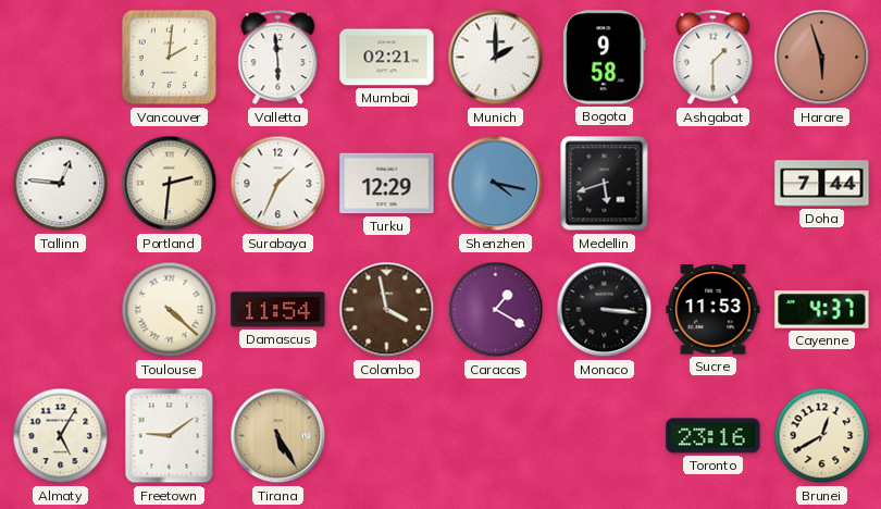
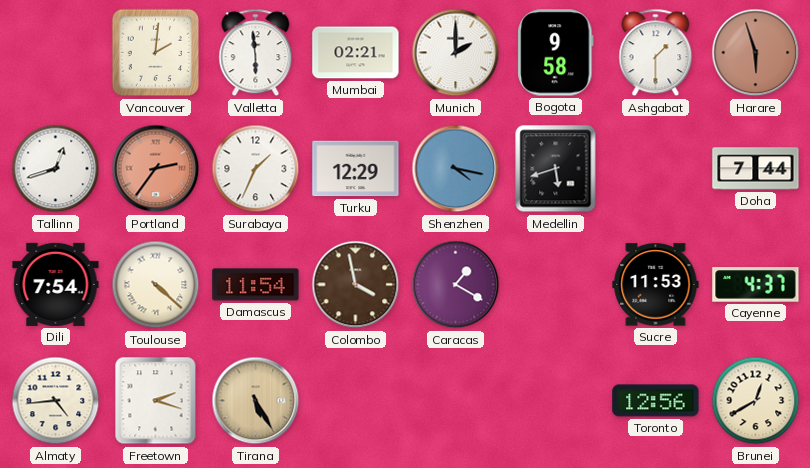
Tallinn: 12:46 -> 12:42 (56, 169)
Portland: 2:31 -> 2:36 (156, 169)
Portland dial: cream -> salmon (156, 169)
Dili: none -> 7:54 (56, 284)
Monaco: 3:16 -> none (605, 310)
Almaty: 5:05 -> 4:44 (56, 401)
Freetown: 9:09 -> 2:18 (156, 401)
Toronto: 23:16 -> 12:56 (656, 401)
